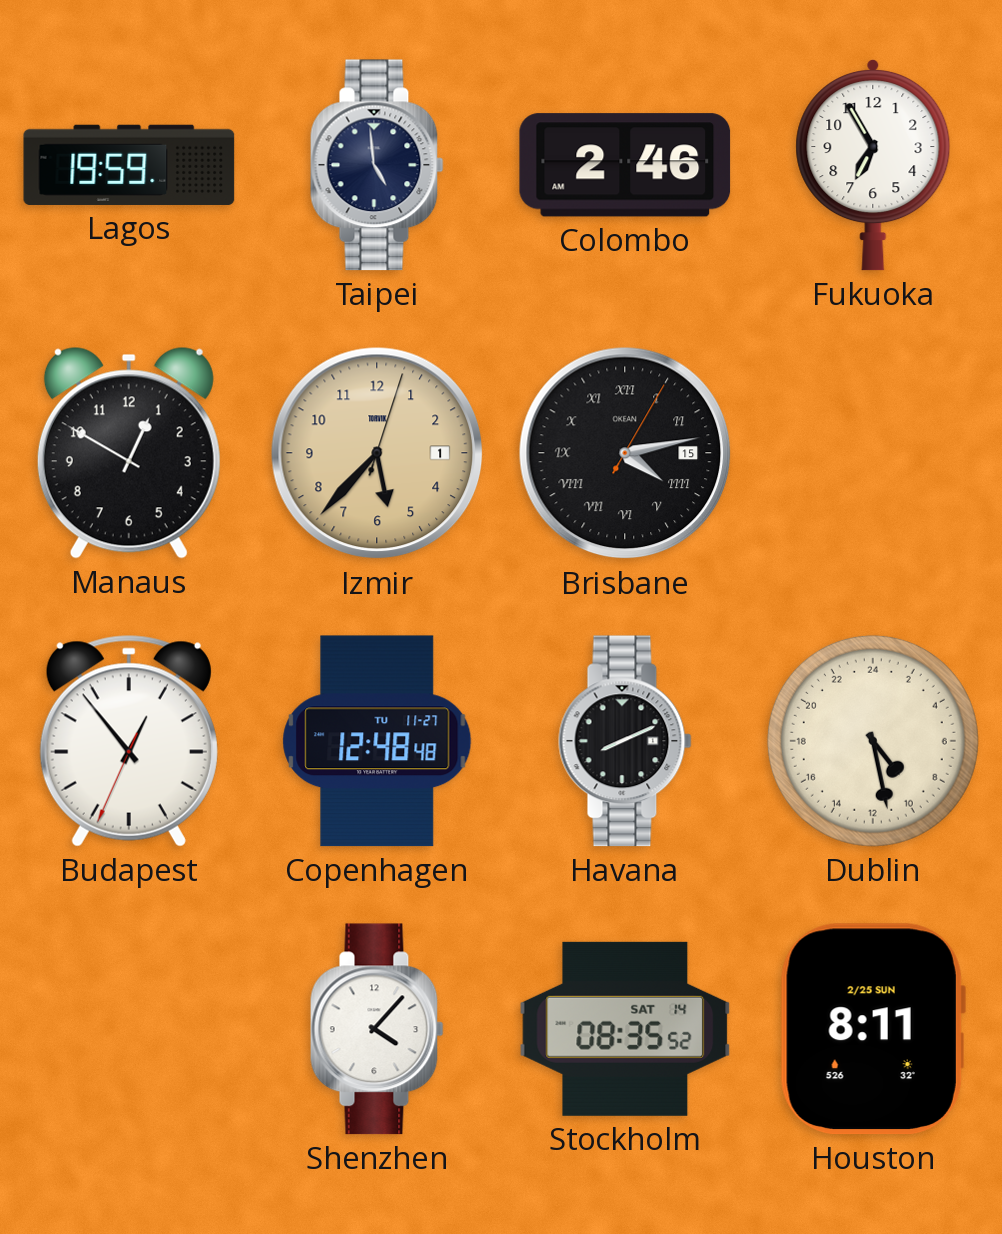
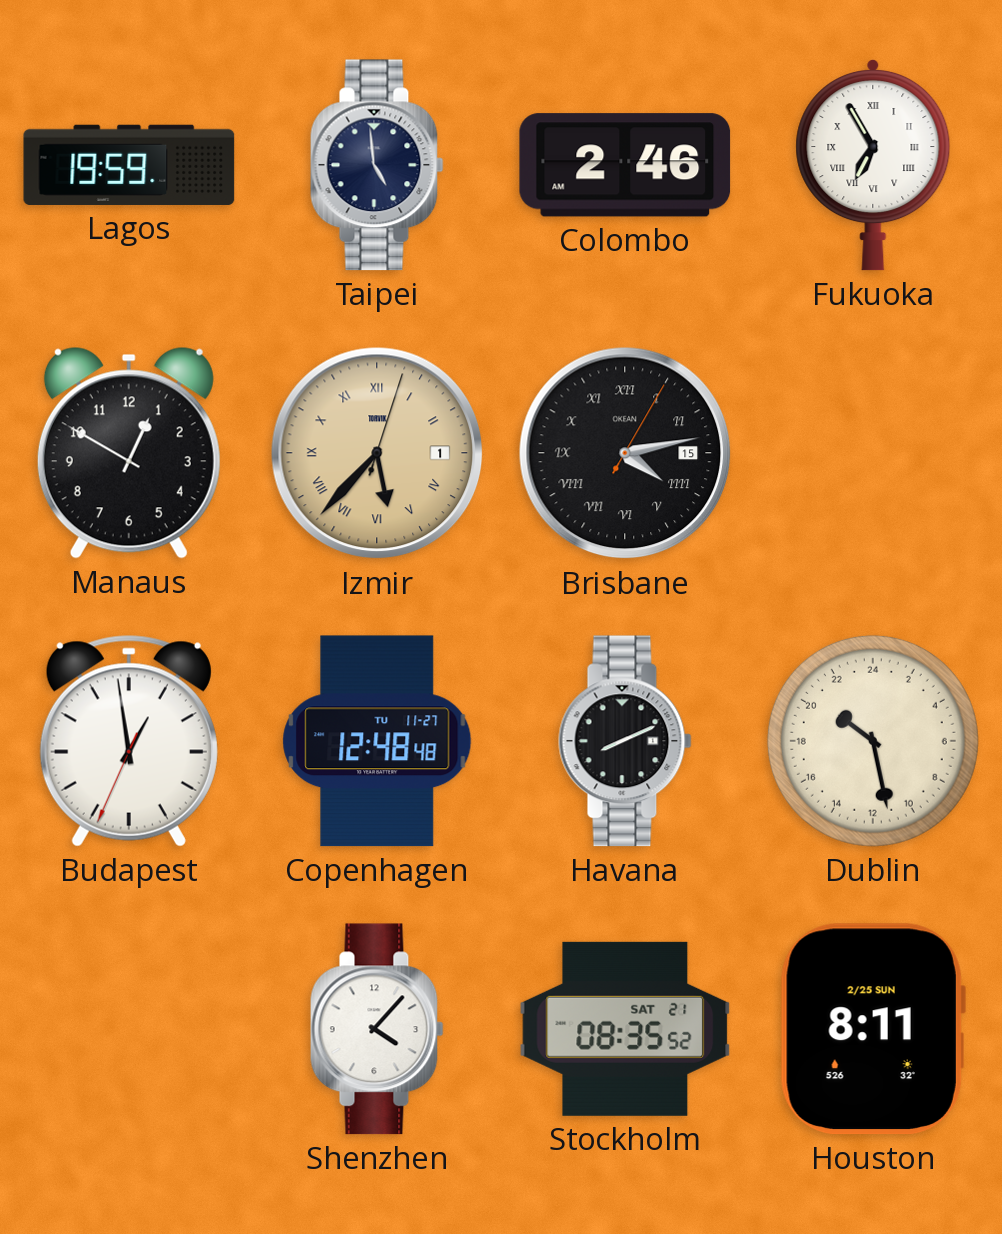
Fukuoka numerals: Arabic -> Roman (873, 165)
Izmir numerals: Arabic -> Roman (377, 453)
Budapest: 12:53 -> 12:58 (129, 741)
Dublin: 9:28 -> 20:28 (873, 741)
Stockholm date: SAT 14 -> SAT 21 (625, 1029)
